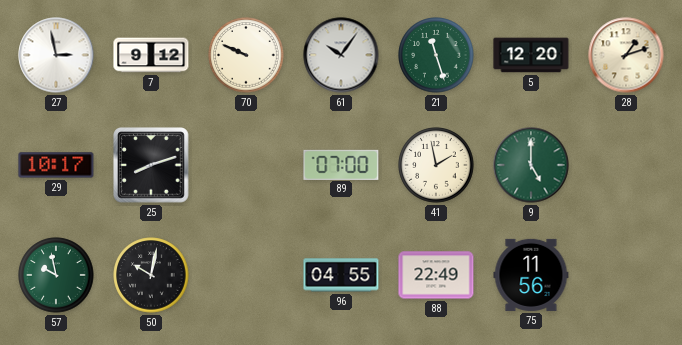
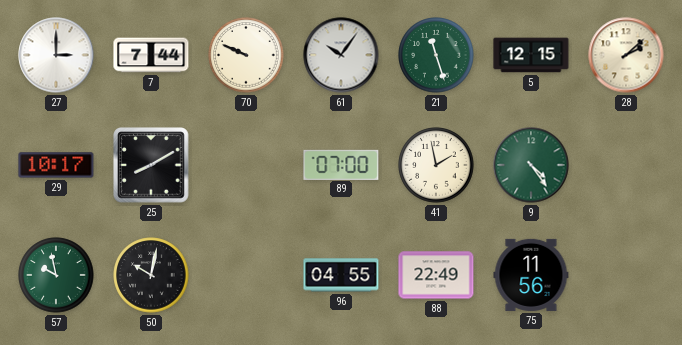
27: 2:58 -> 3:00 (56, 55)
7: 9:12 -> 7:44 (151, 55)
5: 12:20 -> 12:15 (531, 55)
28: 1:12 -> 2:08 (626, 55)
25: 8:12 -> 8:10 (151, 165)
9: 5:00 -> 4:24 (531, 165)
